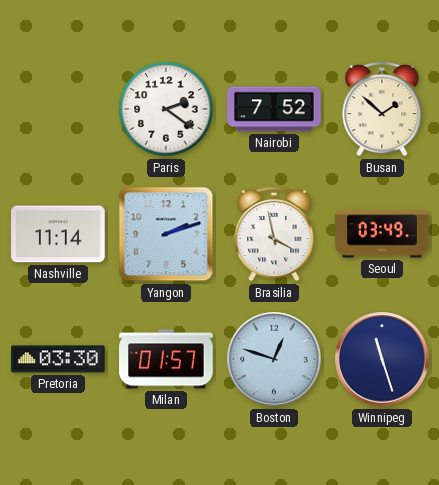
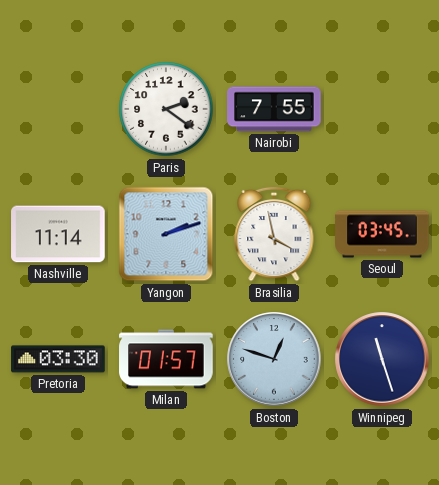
Nairobi: 7:52 -> 7:55 (274, 109)
Busan: 1:52 -> none (382, 109)
Seoul: 03:49 -> 03:45 (382, 234)
